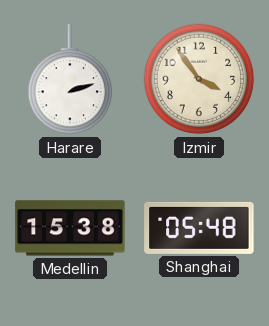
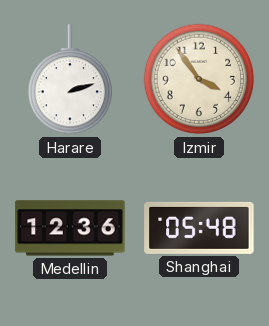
Medellin: 15:38 -> 12:36 (70, 228)
